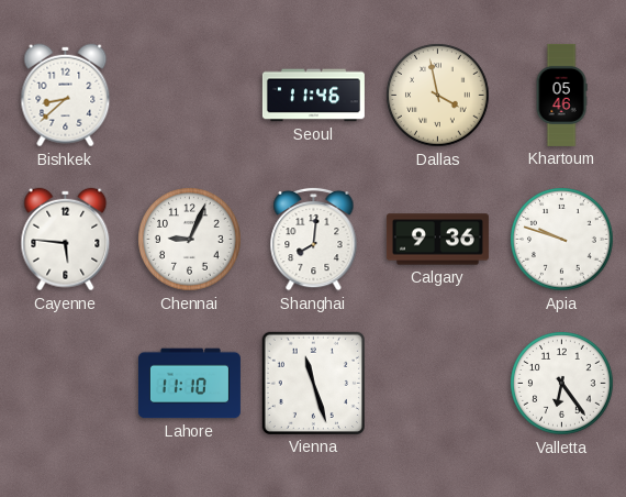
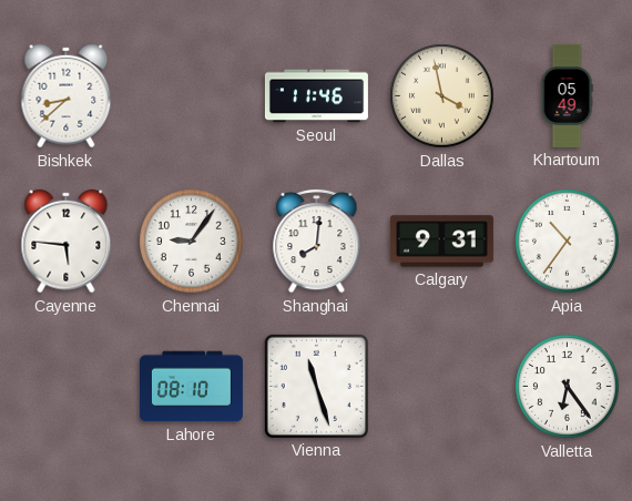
Khartoum: 05:46 -> 05:49 (567, 95)
Chennai: 9:04 -> 9:06 (192, 242)
Calgary: 9:36 -> 9:31 (441, 242)
Apia: 9:48 -> 10:36 (568, 242)
Lahore: 11:10 -> 08:10 (191, 387)
